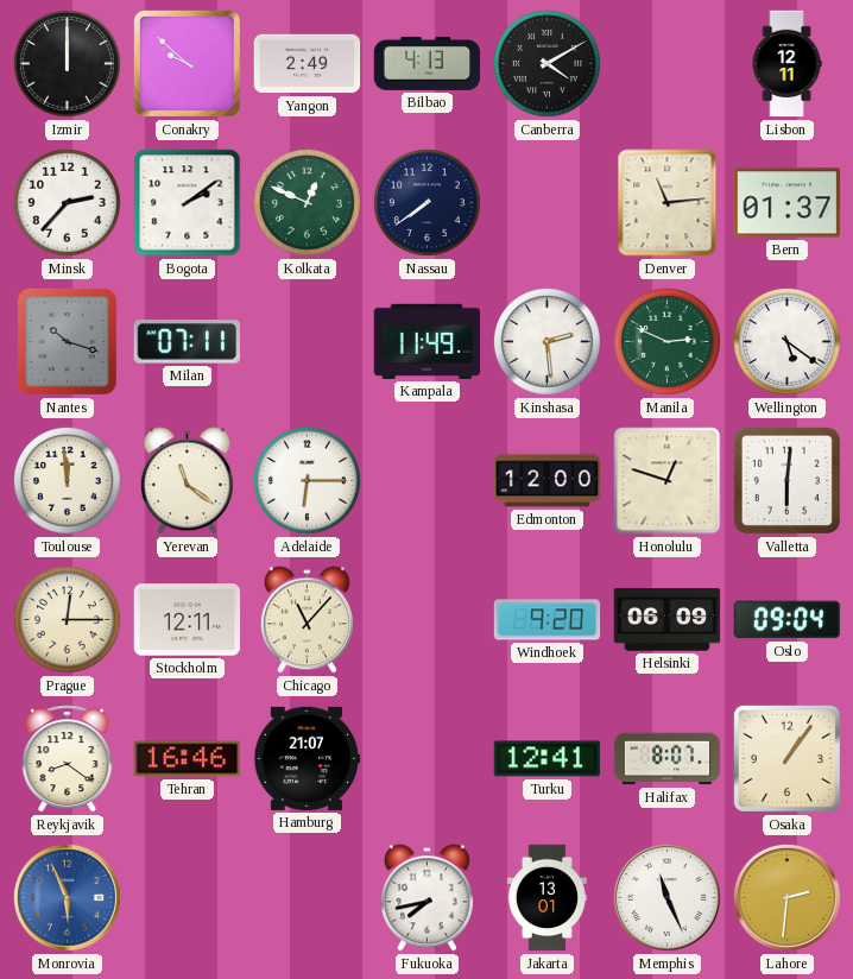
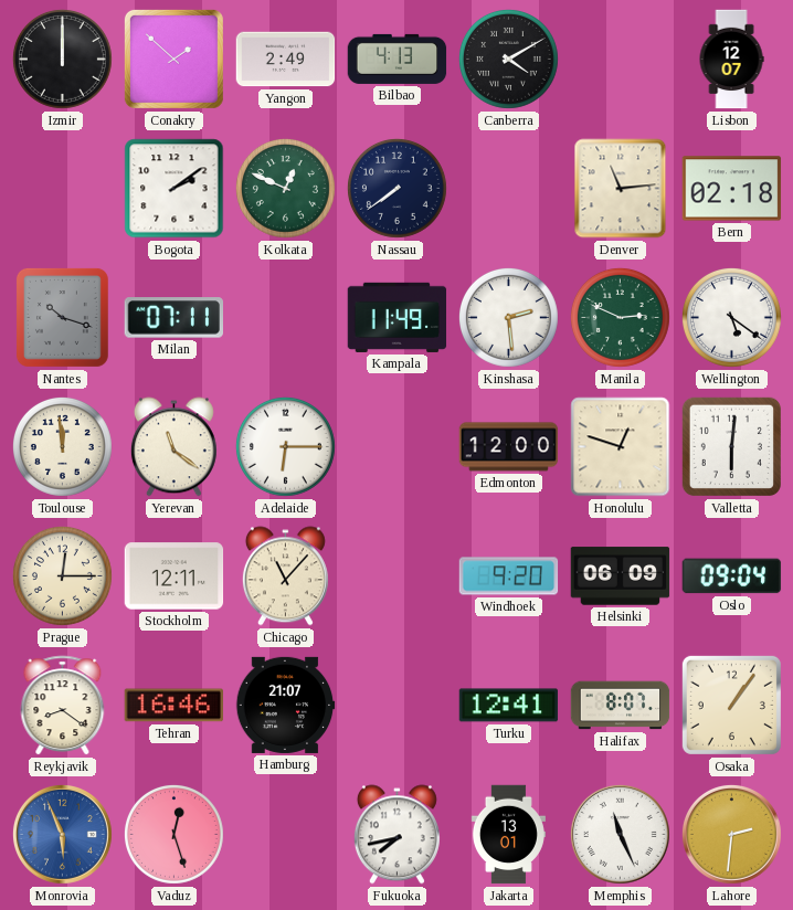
Conakry: 9:52 -> 1:52 (173, 59)
Lisbon: 12:11 -> 12:07 (731, 60)
Minsk: 2:37 -> none (67, 202)
Bern: 01:37 -> 02:18 (732, 189)
Vaduz: none -> 12:27 (173, 834)
